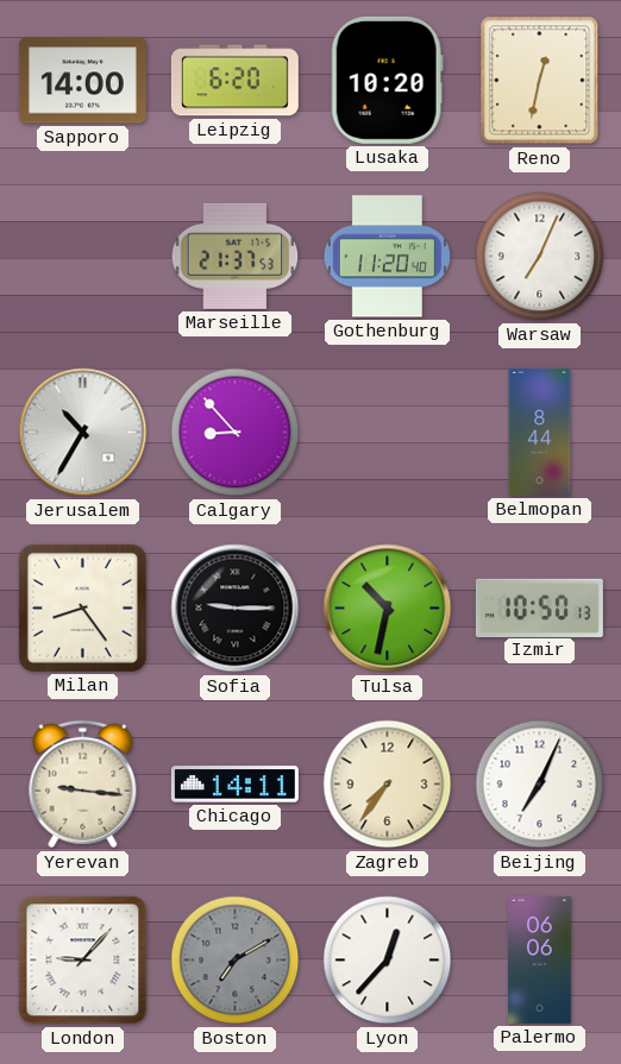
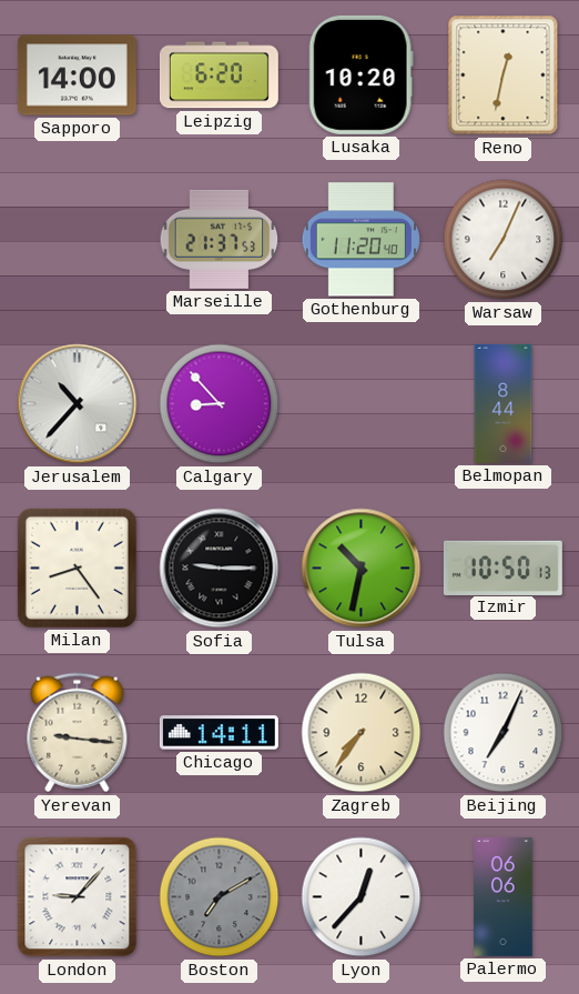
Jerusalem: 10:35 -> 10:37 (78, 404)
